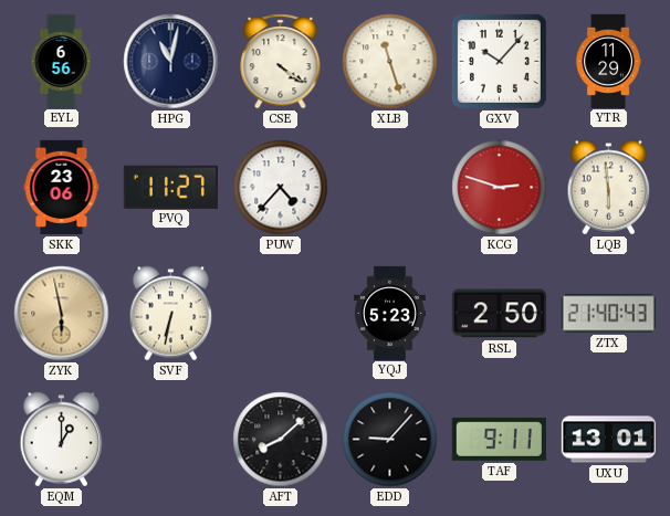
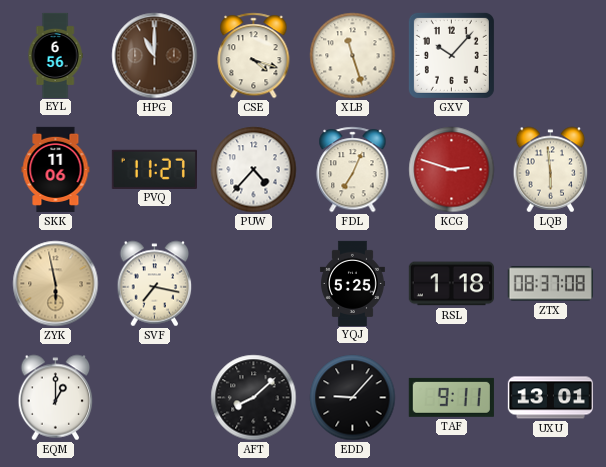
HPG: 11:02 -> 11:00 (155, 56)
HPG dial: navy -> brown (155, 56)
CSE: 4:21 -> 4:18 (254, 56)
YTR: 11:29 -> none (608, 61)
SKK: 23:06 -> 11:06 (56, 169)
FDL: none -> 7:04 (353, 170)
SVF: 6:32 -> 7:17 (155, 284)
YQJ: 5:23 -> 5:25 (352, 283)
RSL: 2:50 -> 1:18 (451, 284)
ZTX: 21:40 -> 08:37 (550, 284)
